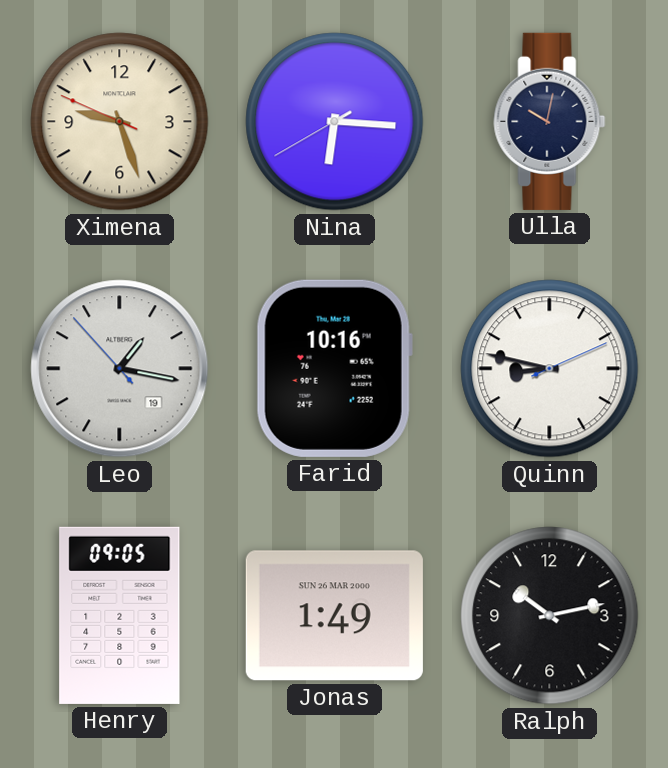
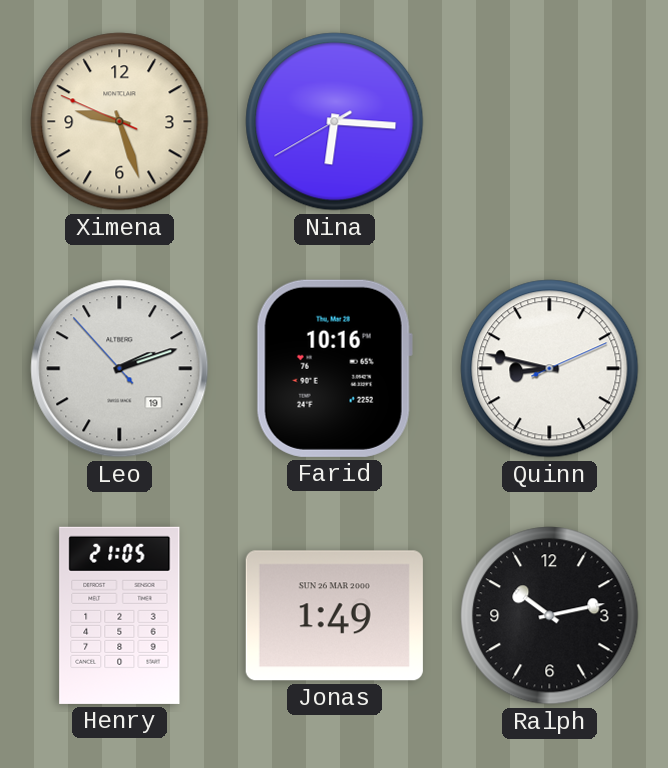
Ulla: 10:02 -> none (550, 121)
Leo: 1:16 -> 2:11 (120, 369)
Henry: 09:05 -> 21:05 (120, 615)
